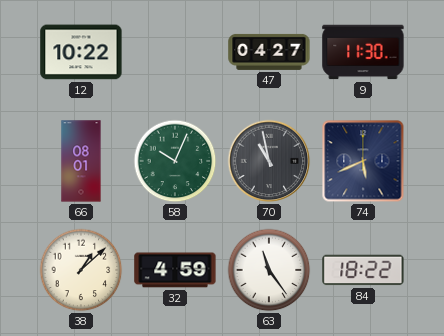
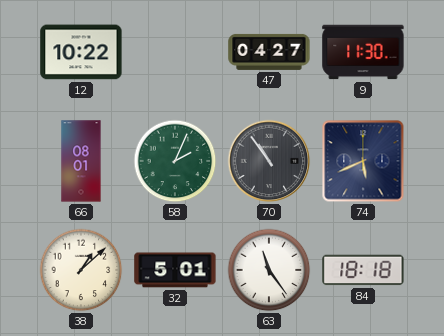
58: 10:04 -> 2:04 (175, 161)
70: 10:58 -> 10:54 (269, 161)
32: 4:59 -> 5:01 (175, 270)
84: 18:22 -> 18:18 (363, 270)
